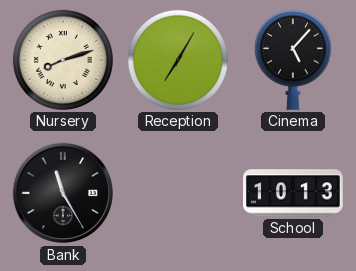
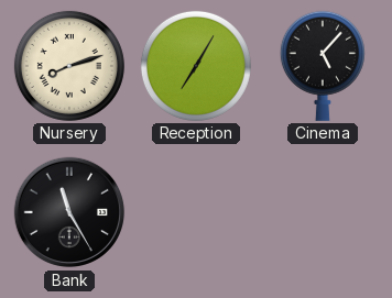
School: 10:13 -> none (294, 193)
